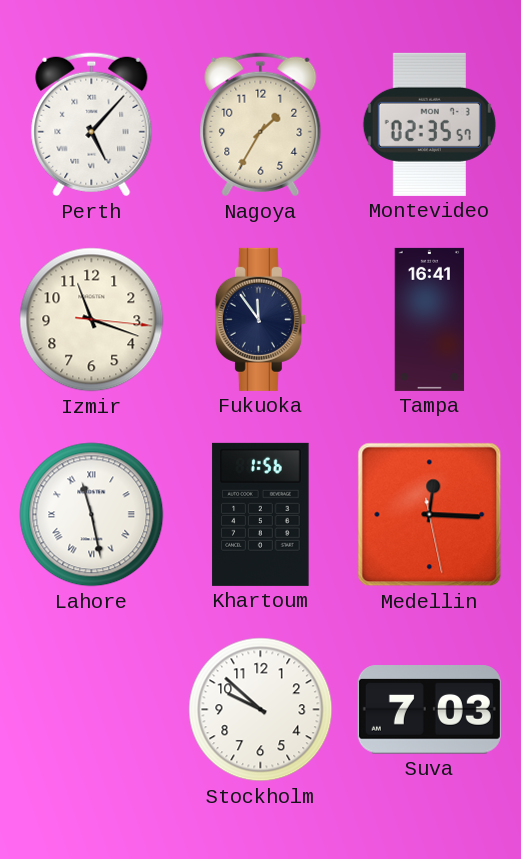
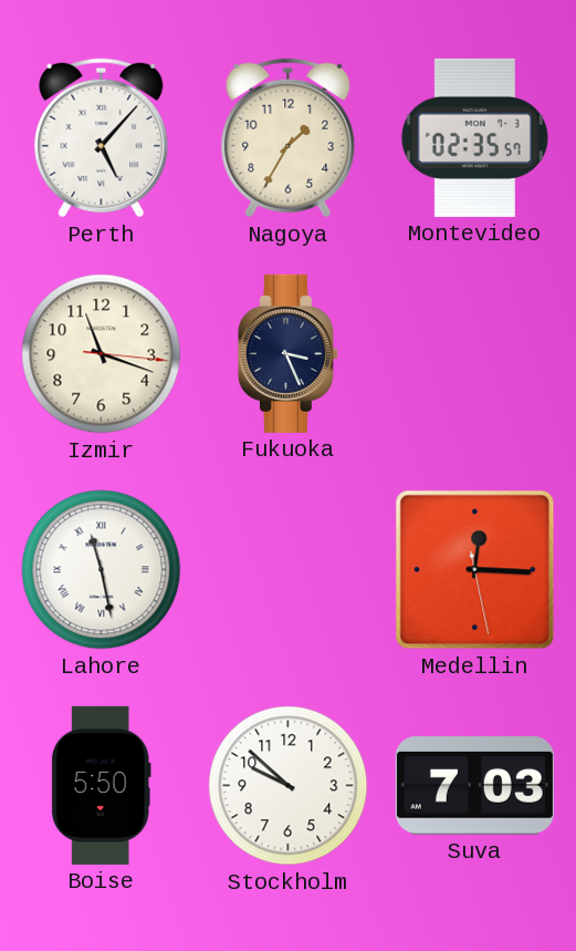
Fukuoka: 11:54 -> 3:26 (287, 353)
Tampa: 16:41 -> none (430, 319)
Khartoum: 1:56 -> none (261, 514)
Boise: none -> 5:50 (101, 785)
